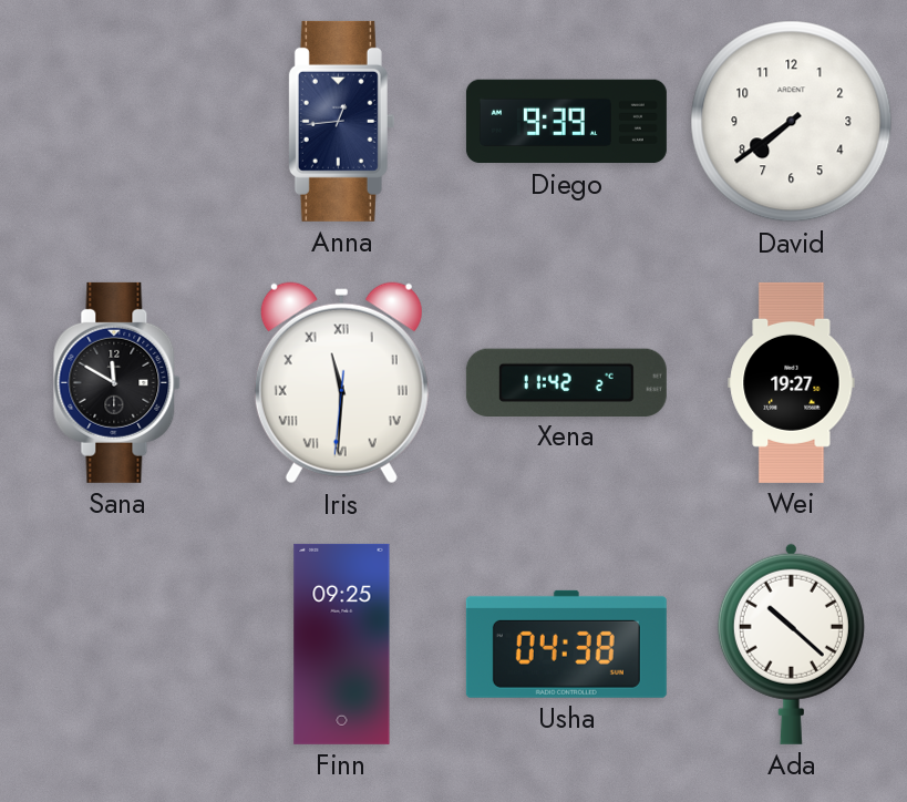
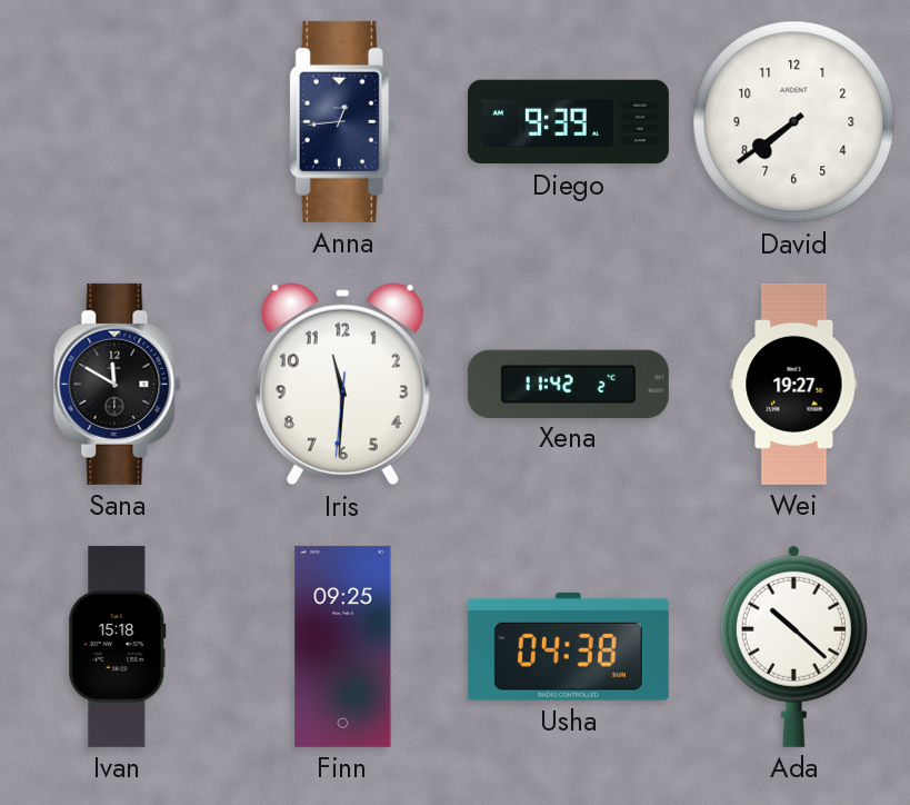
Iris numerals: Roman -> Arabic (342, 385)
Ivan: none -> 15:18 (118, 646)
